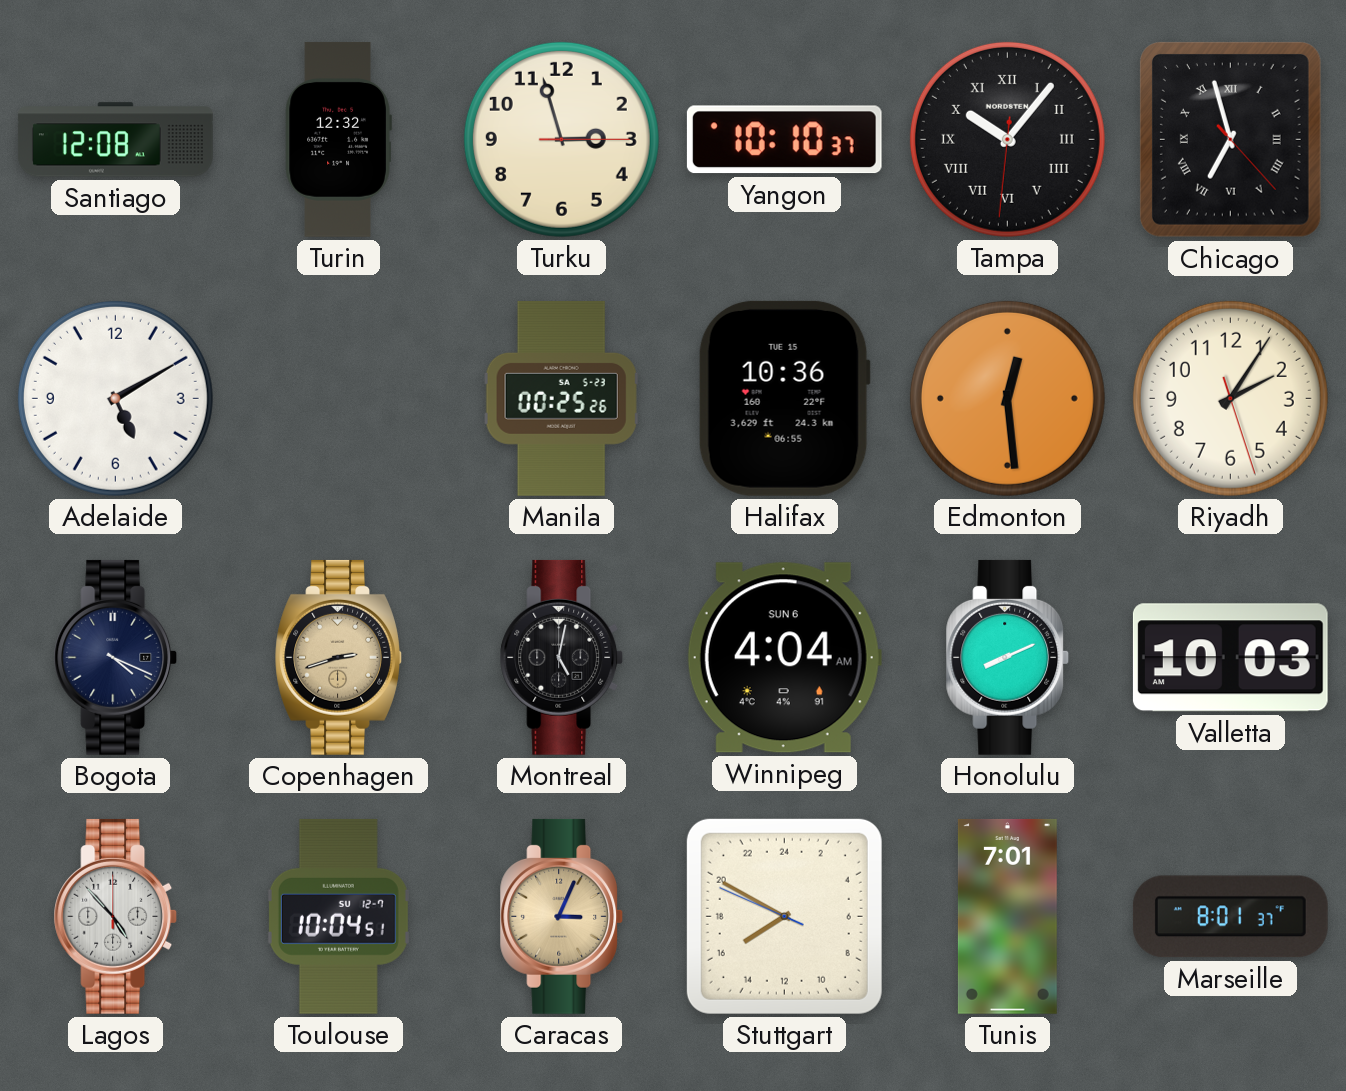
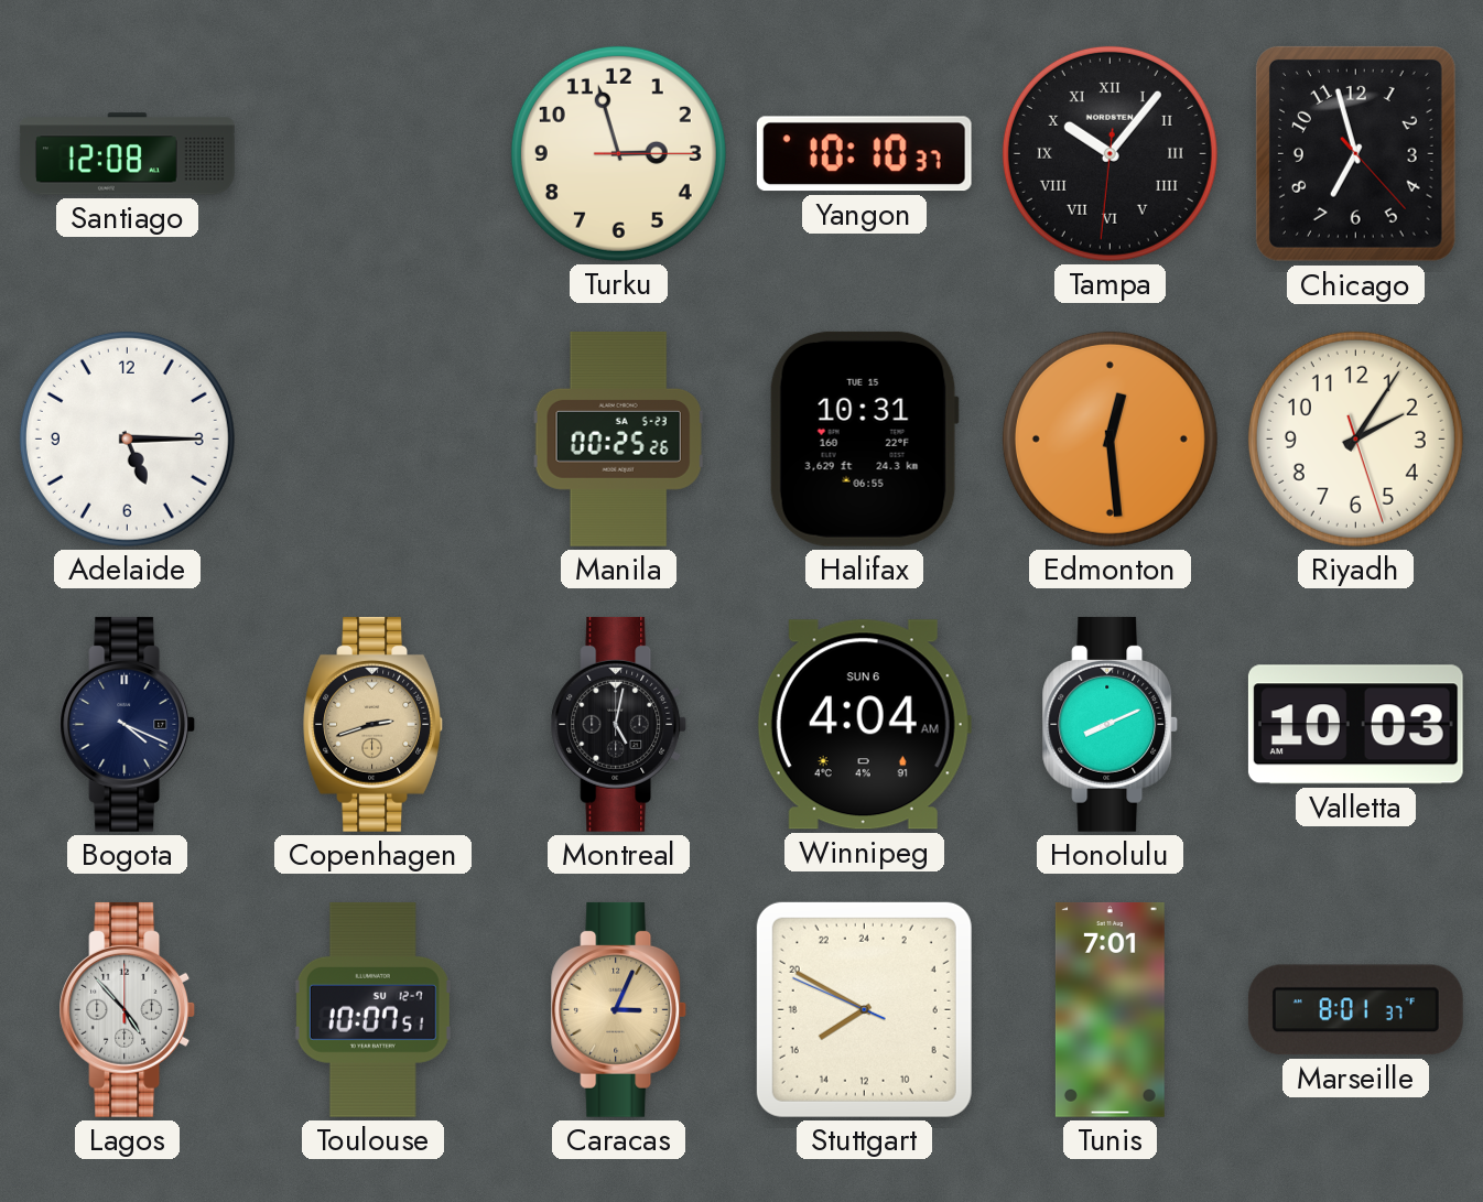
Turin: 12:32 -> none (338, 139)
Chicago numerals: Roman -> Arabic (1355, 153)
Adelaide: 5:10 -> 5:15 (127, 438)
Halifax: 10:36 -> 10:31 (864, 438)
Toulouse: 10:04 -> 10:07 (372, 1009)
